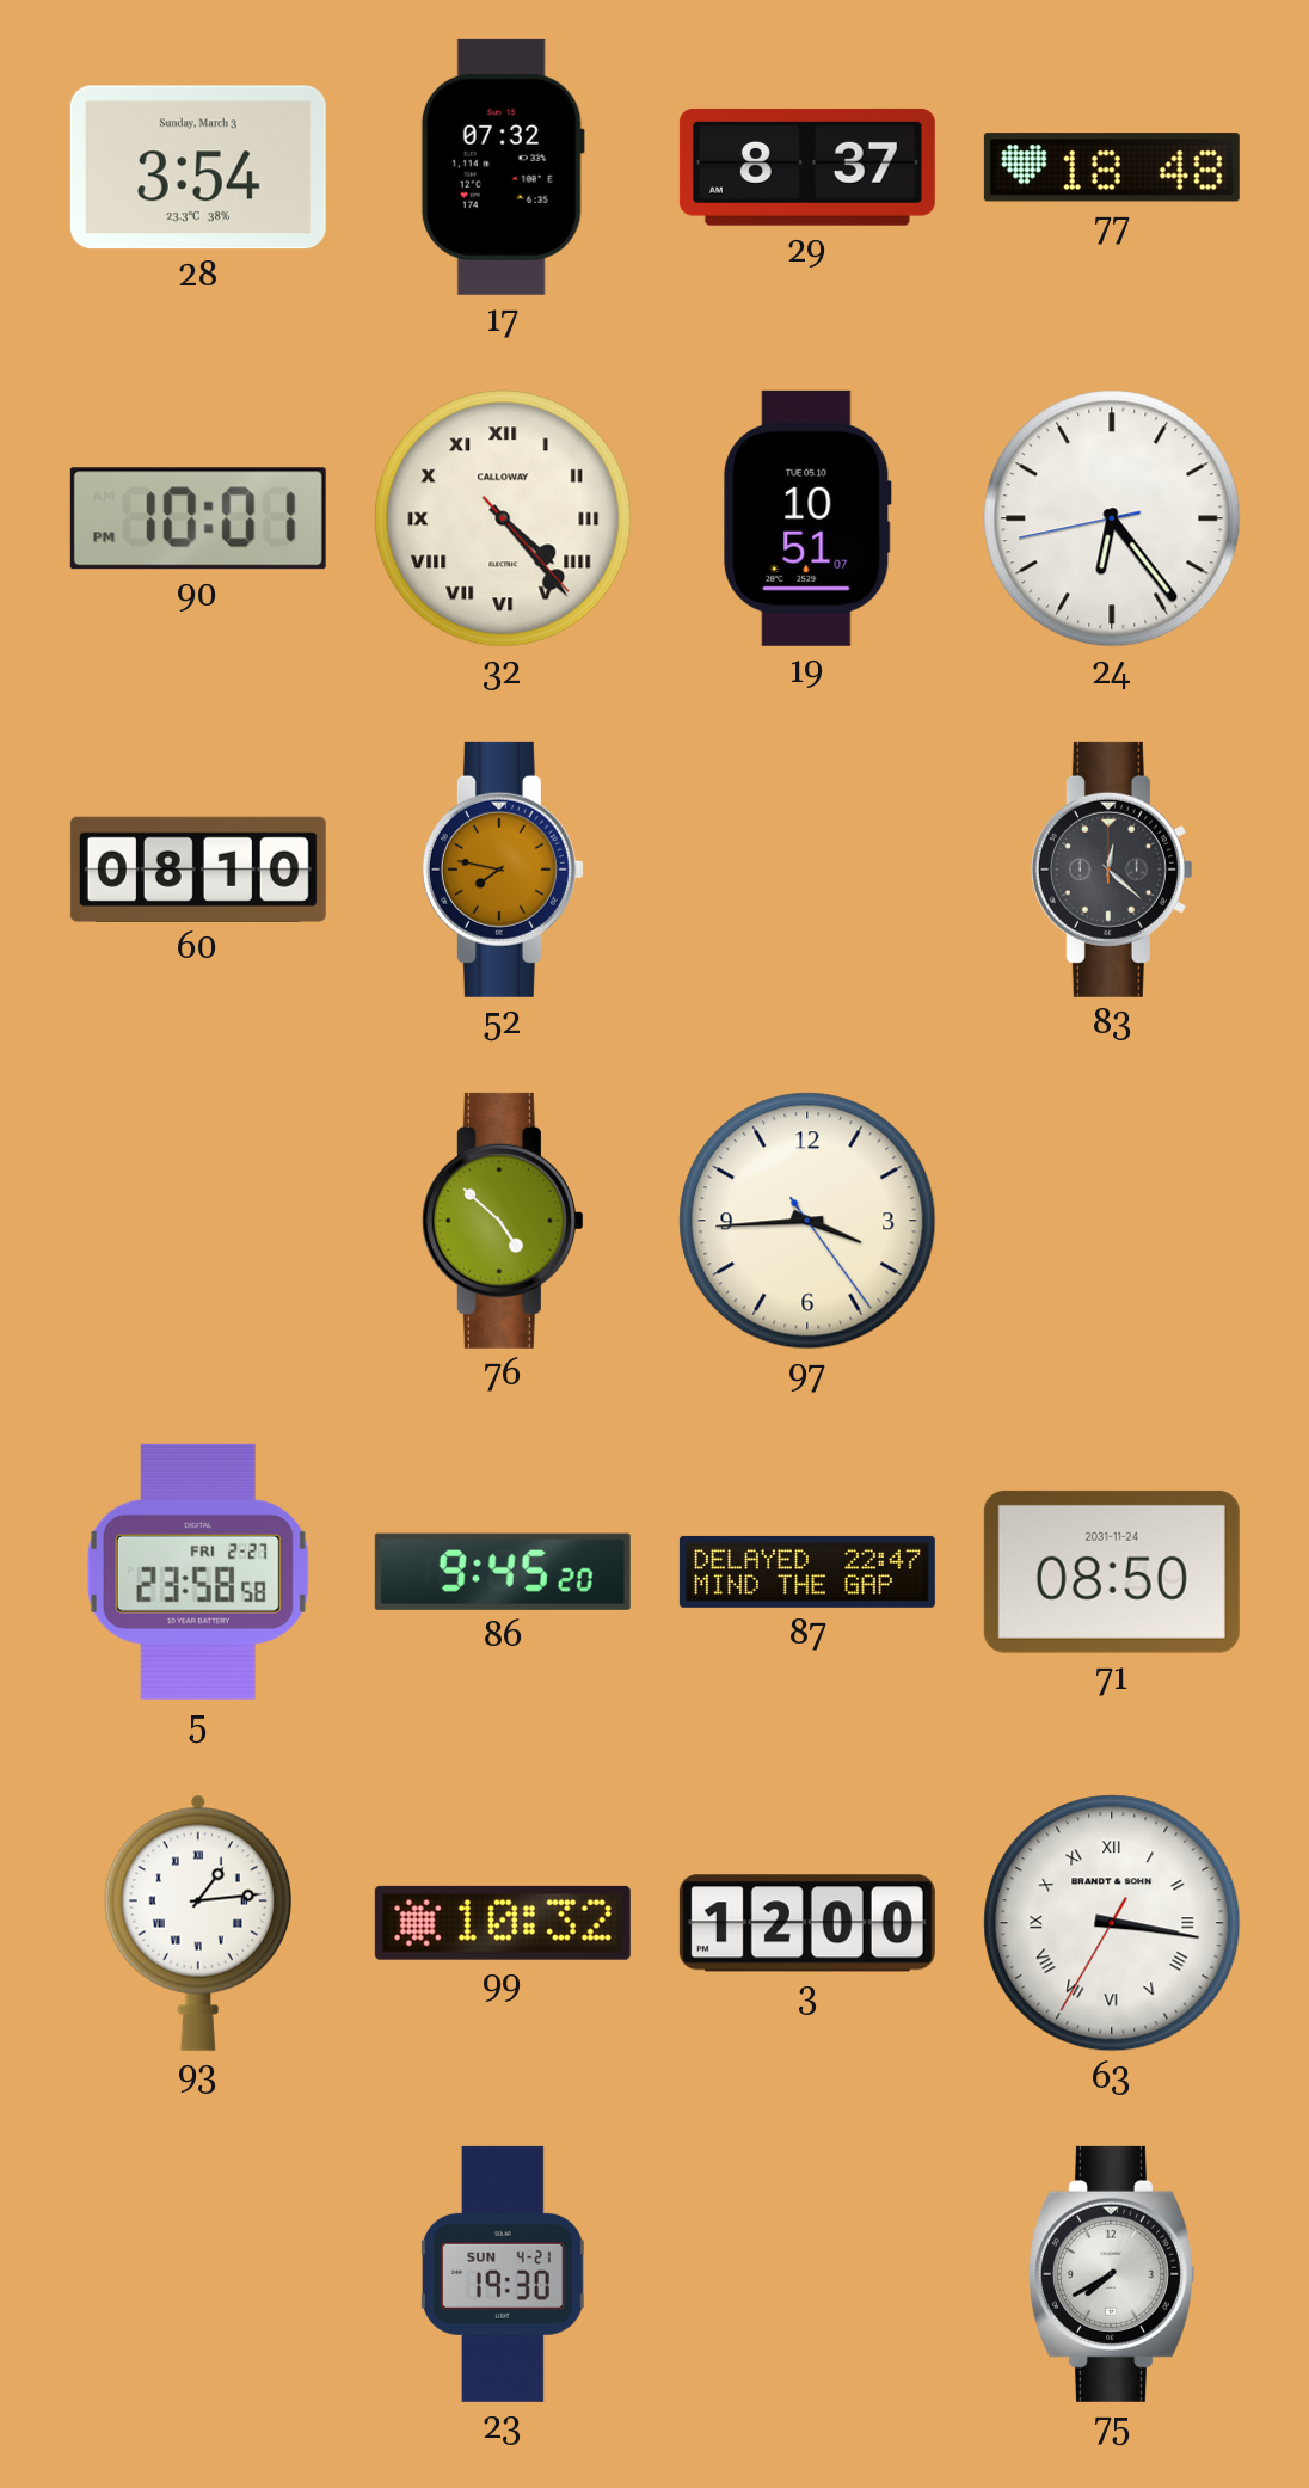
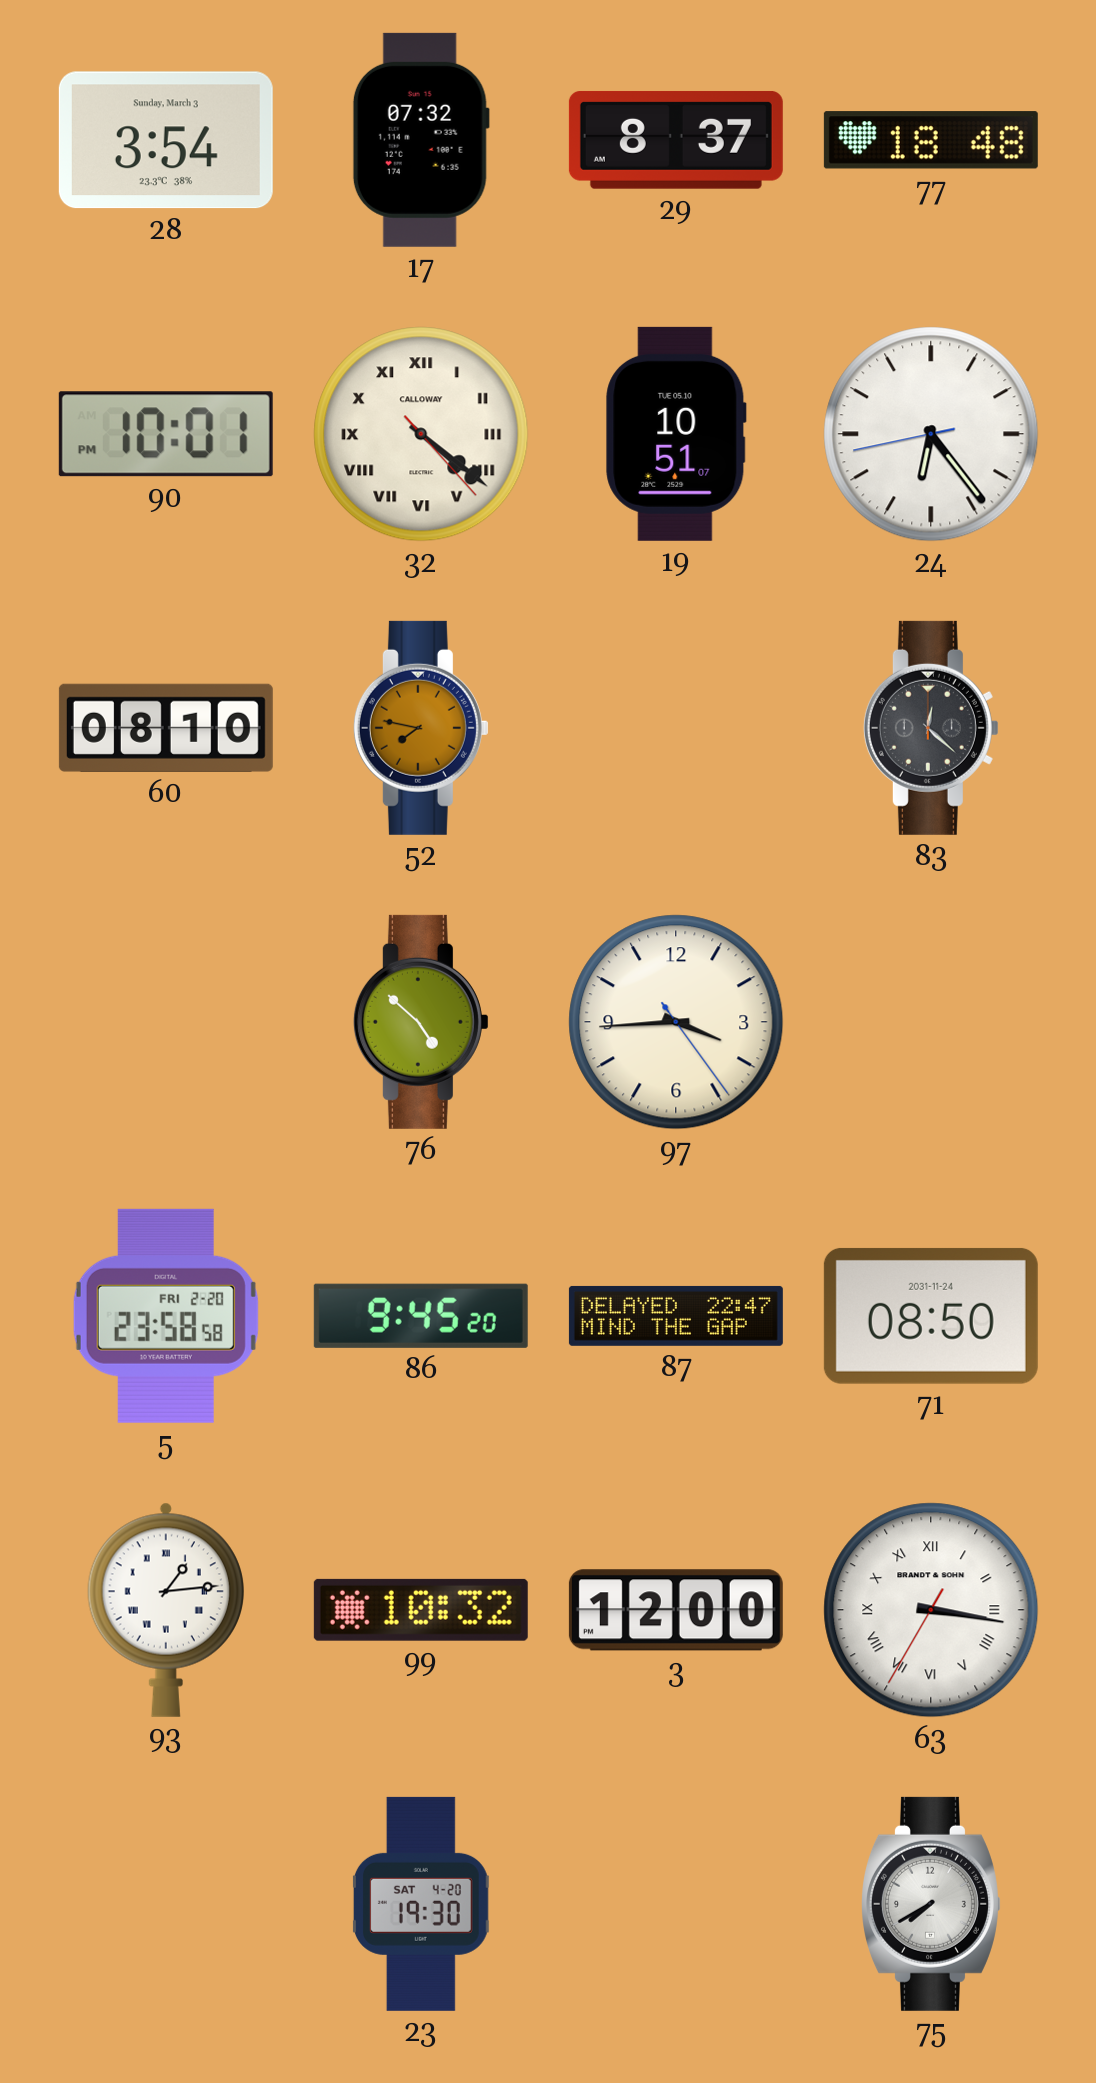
32: 4:23 -> 4:21 (421, 434)
5 date: FRI 2-27 -> FRI 2-20 (166, 1316)
23 date: SUN 4-21 -> SAT 4-20 (421, 1904)
